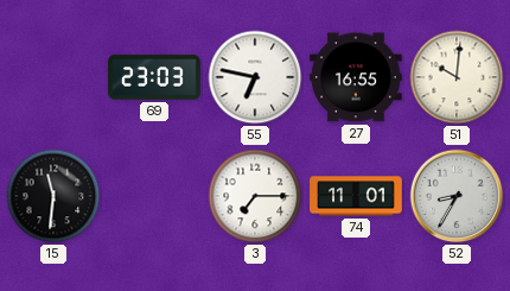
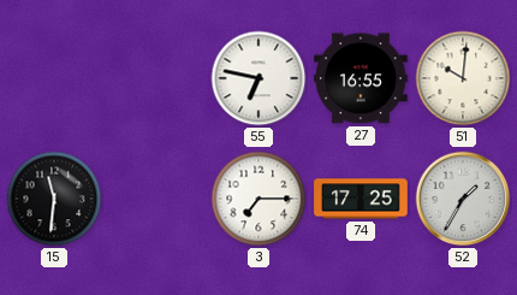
69: 23:03 -> none (154, 77)
74: 11:01 -> 17:25 (361, 199)
52: 8:35 -> 1:35 (463, 199)
